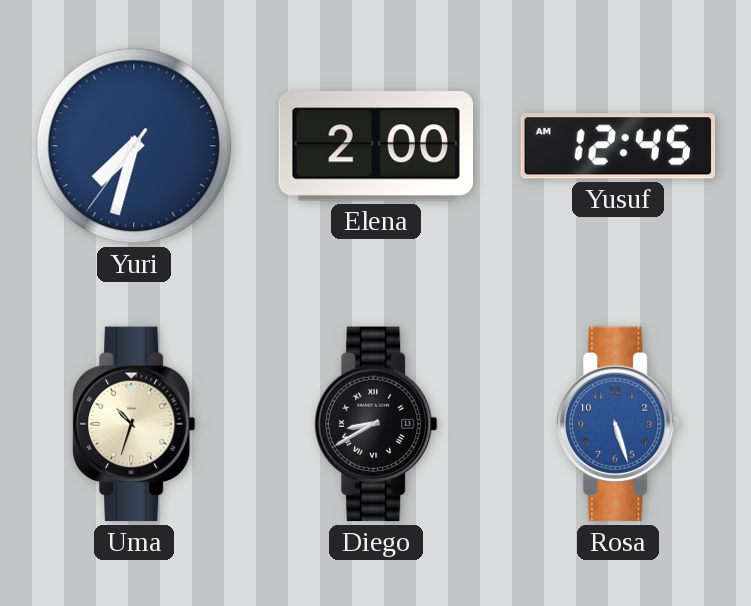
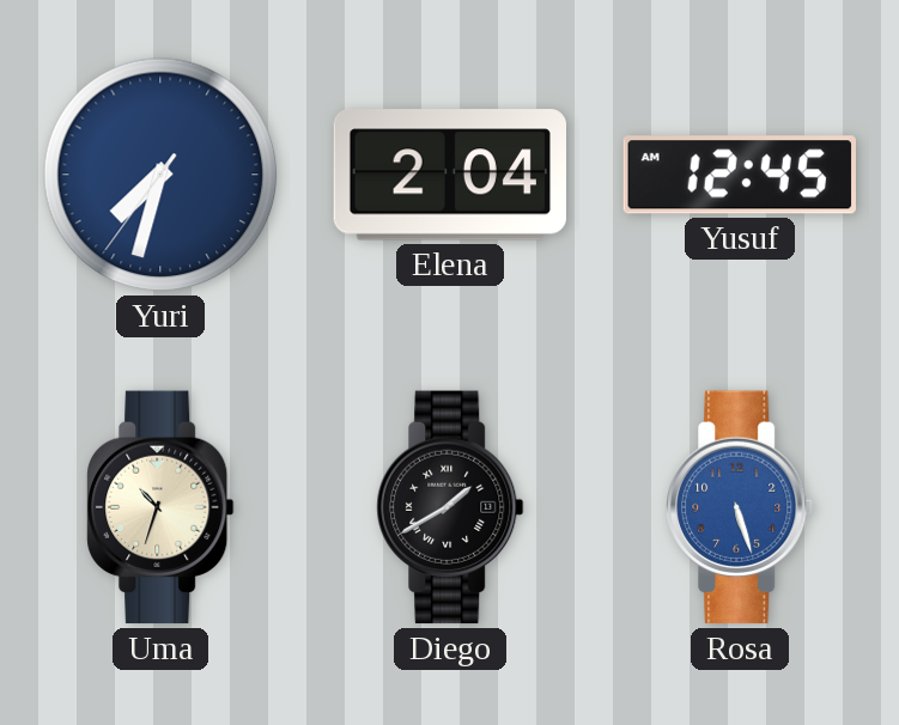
Elena: 2:00 -> 2:04 (449, 175)
Diego: 8:40 -> 1:40 (450, 507)
